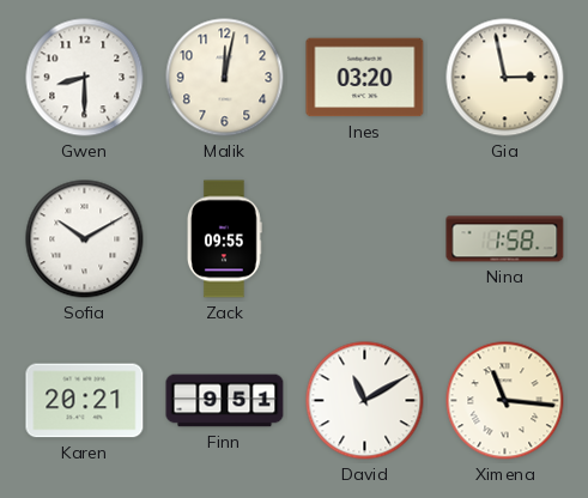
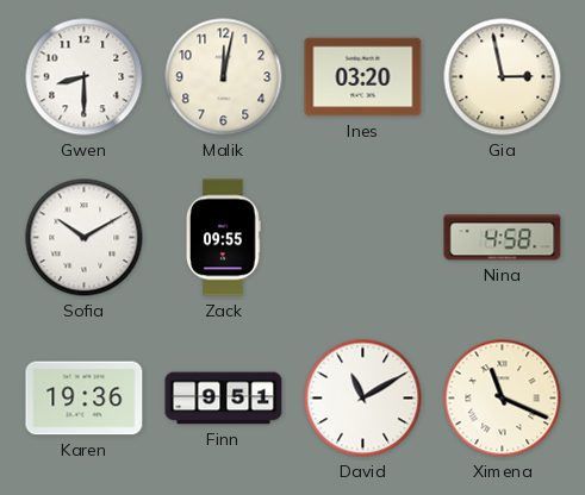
Nina: 1:58 -> 4:58 (503, 238)
Karen: 20:21 -> 19:36 (85, 399)
Ximena: 11:16 -> 11:19 (503, 399)
